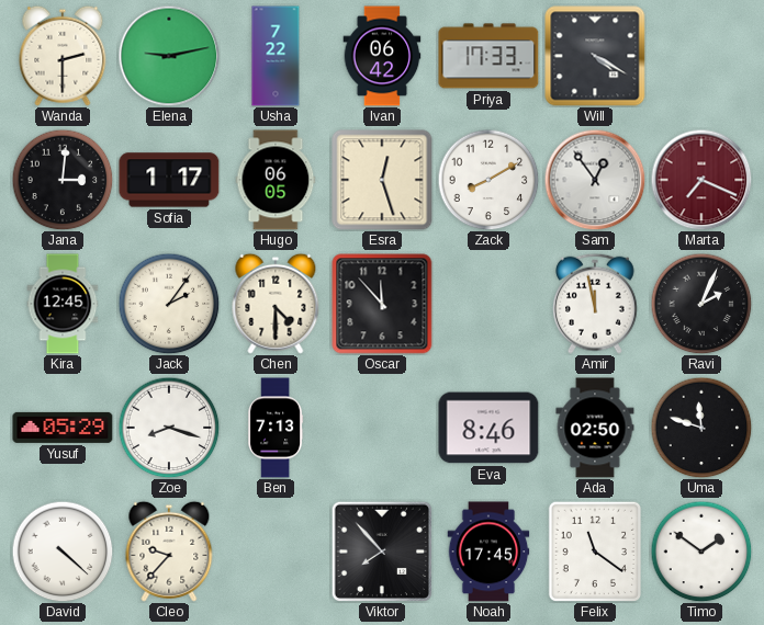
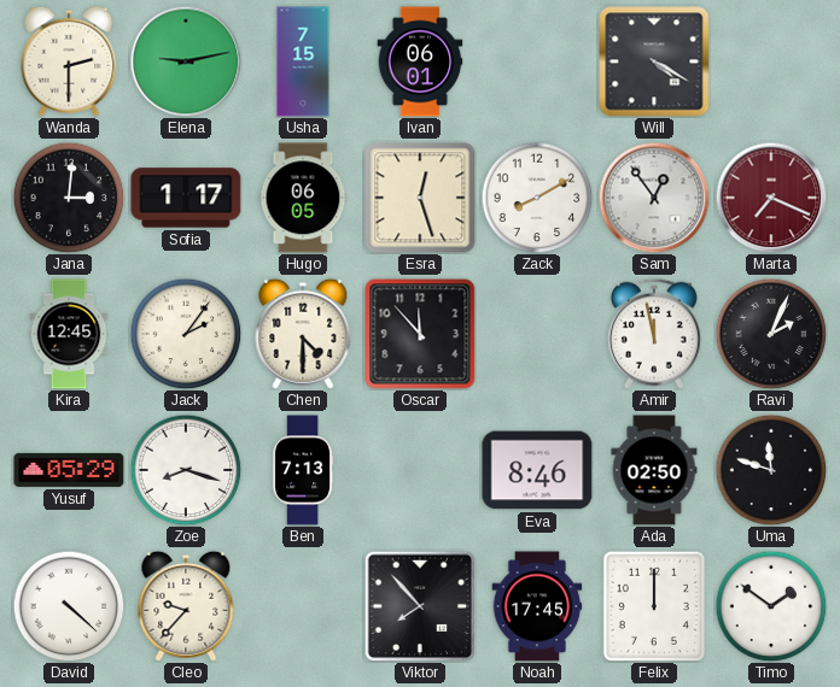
Usha: 7:22 -> 7:15 (303, 61)
Ivan: 06:42 -> 06:01 (420, 61)
Priya: 17:33 -> none (488, 56)
Felix: 11:21 -> 12:00 (653, 606)
